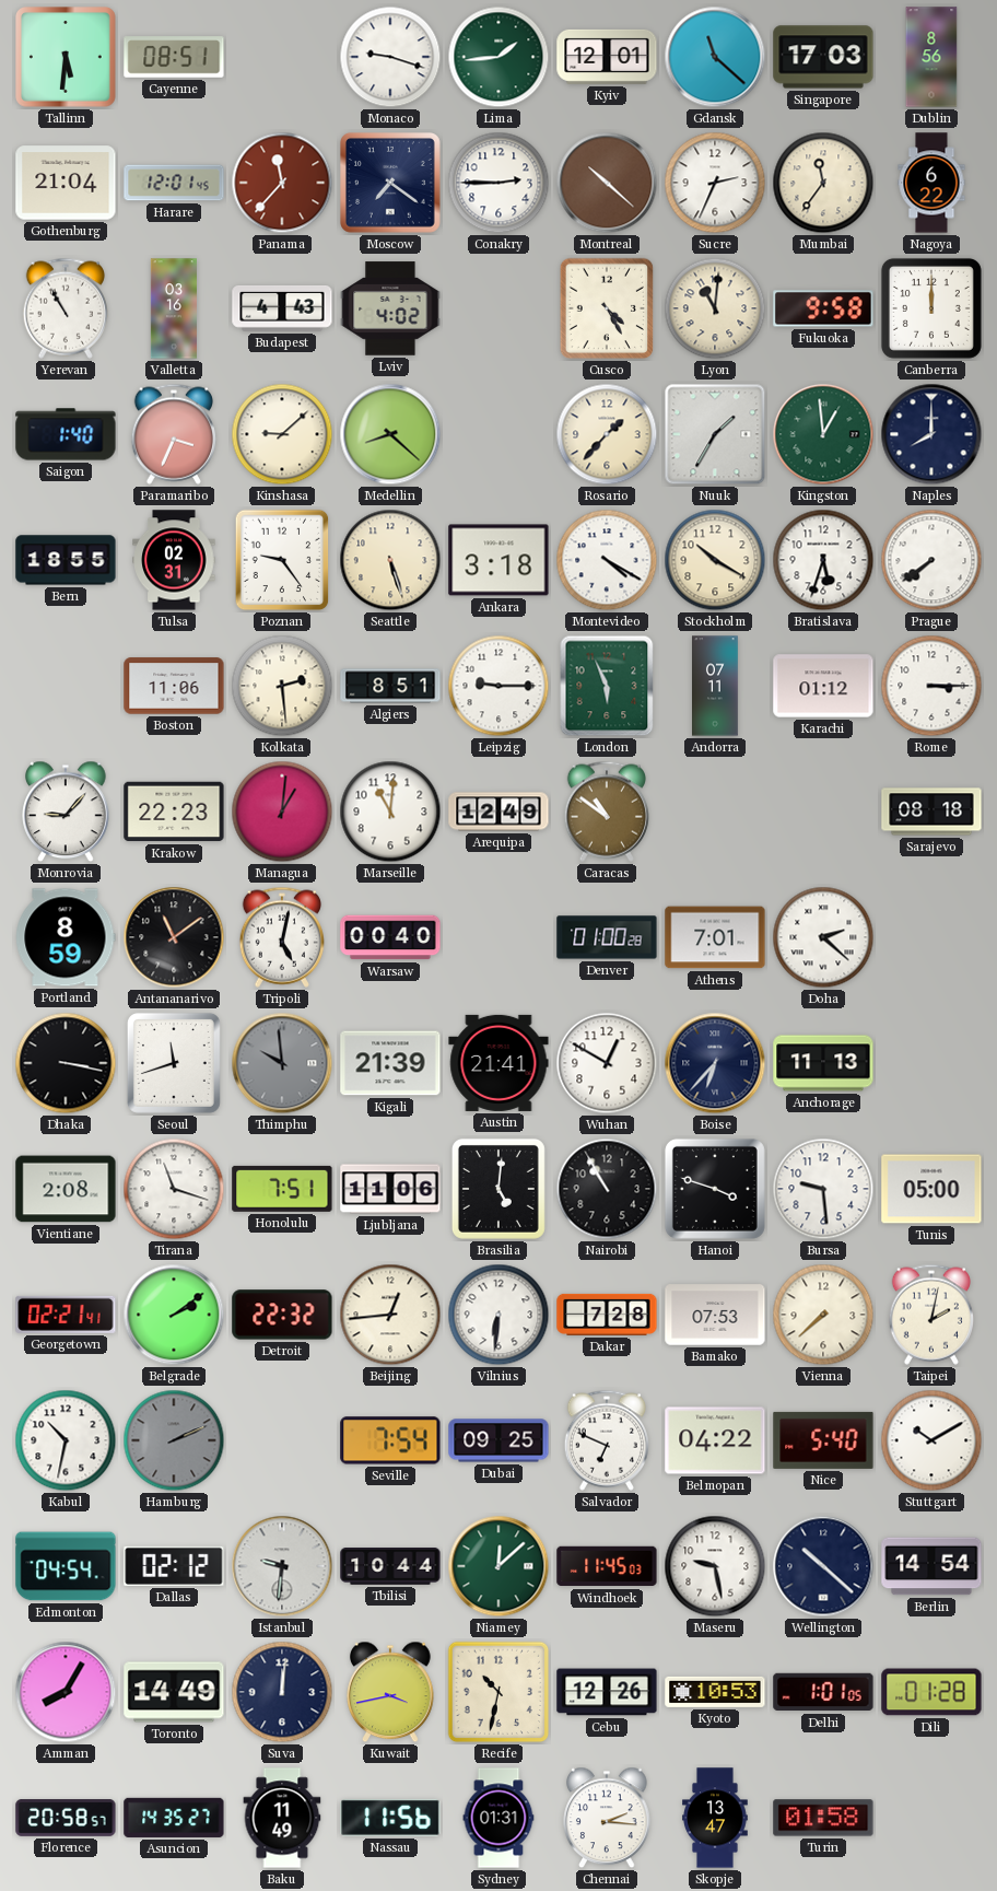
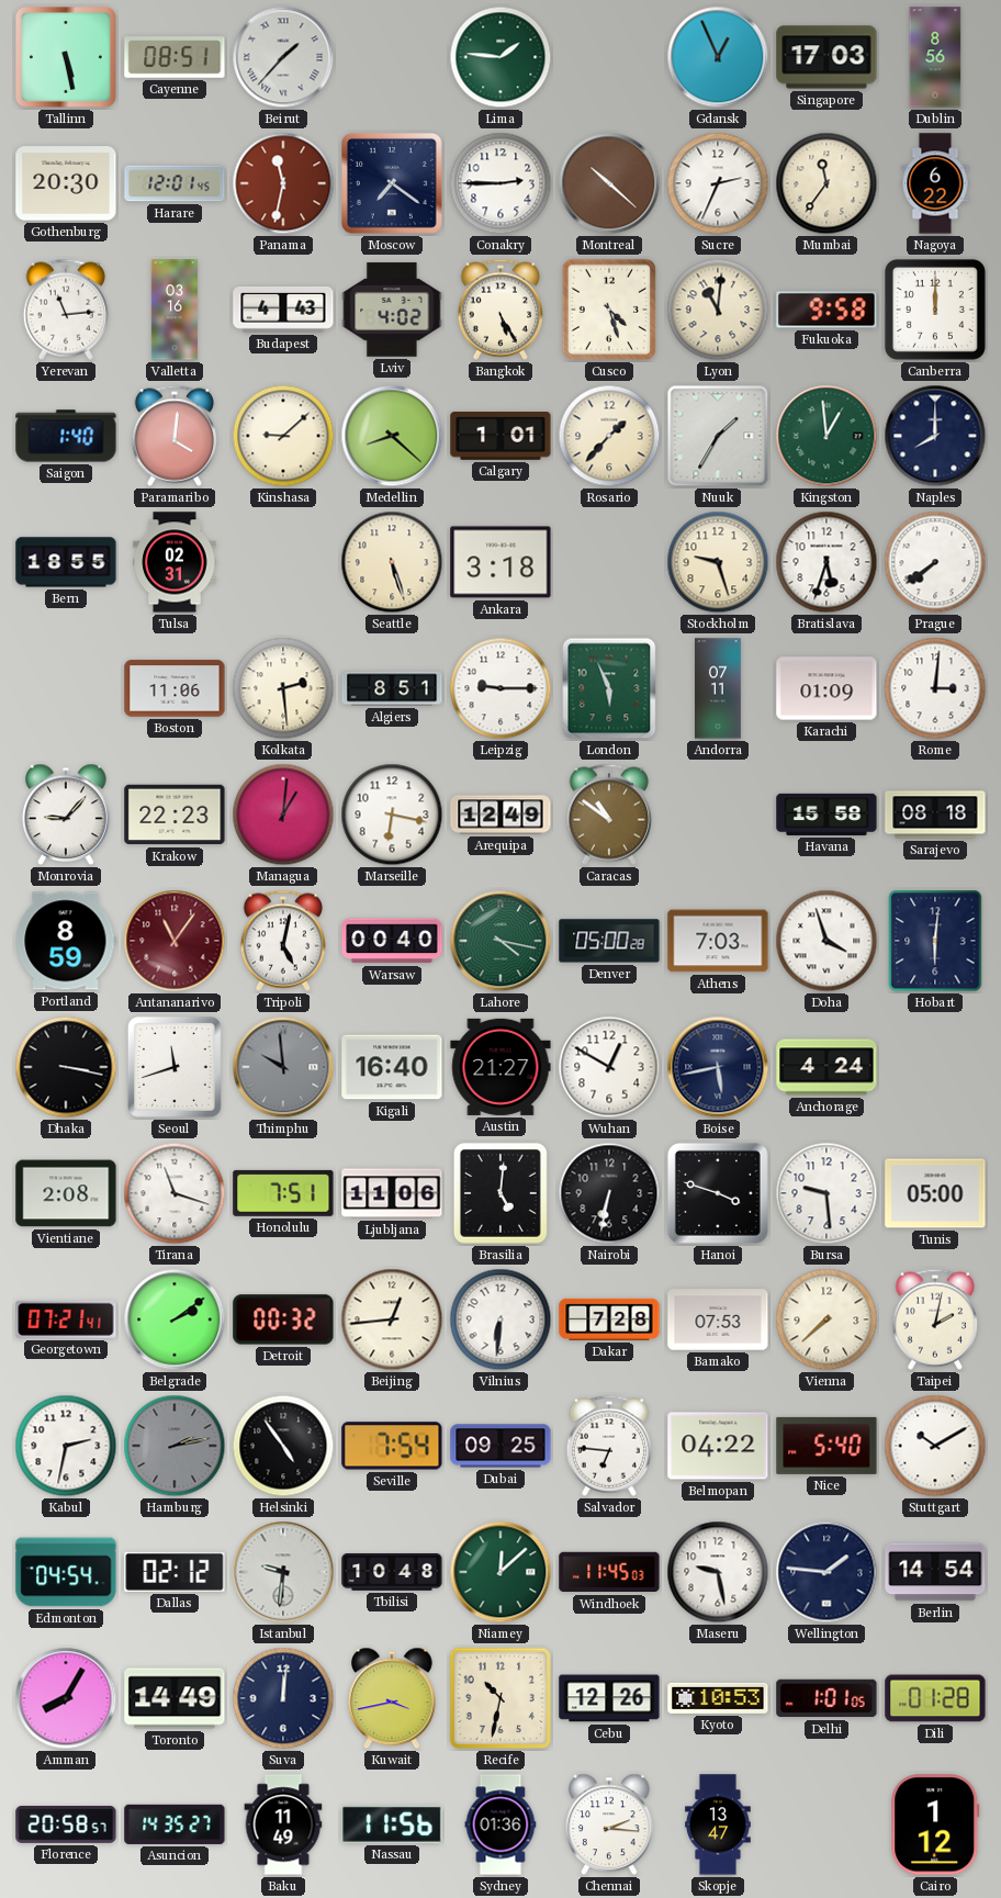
Tallinn: 5:31 -> 5:28 (67, 58)
Beirut: none -> 1:37 (283, 57)
Monaco: 9:18 -> none (390, 57)
Lima: 1:44 -> 1:46 (501, 57)
Kyiv: 12:01 -> none (607, 57)
Gdansk: 11:22 -> 12:56 (718, 57)
Gothenburg: 21:04 -> 20:30 (66, 183)
Panama: 11:37 -> 11:32 (283, 183)
Yerevan: 10:55 -> 11:14 (65, 310)
Bangkok: none -> 5:25 (499, 310)
Cusco: 4:25 -> 4:27 (609, 310)
Paramaribo: 3:34 -> 4:01 (173, 436)
Calgary: none -> 1:01 (501, 437)
Poznan: 9:24 -> none (282, 560)
Montevideo: 4:20 -> none (607, 560)
Stockholm: 10:20 -> 9:27 (718, 562)
Karachi: 01:12 -> 01:09 (826, 688)
Rome: 3:15 -> 3:01 (935, 688)
Marseille: 11:01 -> 6:17 (392, 815)
Havana: none -> 15:58 (826, 815)
Antananarivo: 11:09 -> 11:06 (175, 941)
Antananarivo dial: black -> burgundy (175, 941)
Lahore: none -> 4:17 (501, 941)
Denver: 01:00 -> 05:00 (609, 941)
Athens: 7:01 -> 7:03 (718, 941)
Doha: 2:22 -> 3:57 (826, 941)
Hobart: none -> 6:01 (935, 941)
Kigali: 21:39 -> 16:40 (392, 1067)
Austin: 21:41 -> 21:27 (501, 1067)
Boise: 6:37 -> 5:43 (718, 1067)
Anchorage: 11:13 -> 4:24 (826, 1067)
Nairobi: 10:55 -> 6:32 (609, 1193)
Georgetown: 02:21 -> 07:21 (66, 1319)
Detroit: 22:32 -> 00:32 (283, 1319)
Kabul: 10:32 -> 2:32 (66, 1446)
Hamburg: 2:11 -> 2:13 (175, 1446)
Helsinki: none -> 4:54 (283, 1446)
Salvador: 6:49 -> 6:46 (608, 1446)
Tbilisi: 10:44 -> 10:48 (392, 1572)
Wellington: 10:22 -> 1:46 (826, 1572)
Sydney: 01:31 -> 01:36 (501, 1824)
Turin: 01:58 -> none (823, 1818)
Cairo: none -> 1:12 (935, 1824)
